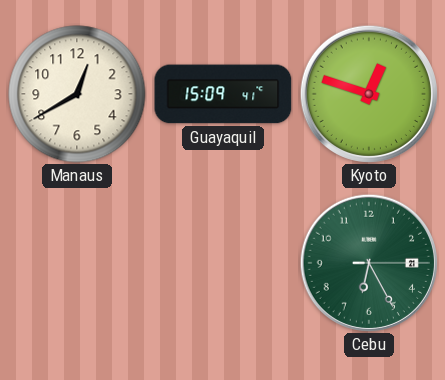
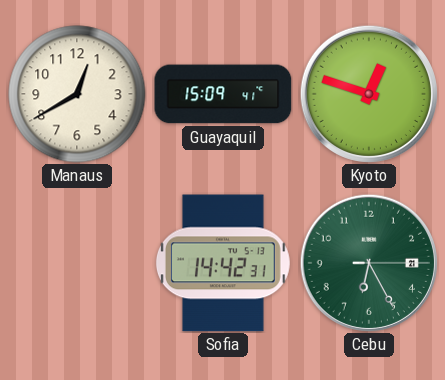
Sofia: none -> 14:42 (223, 263)
